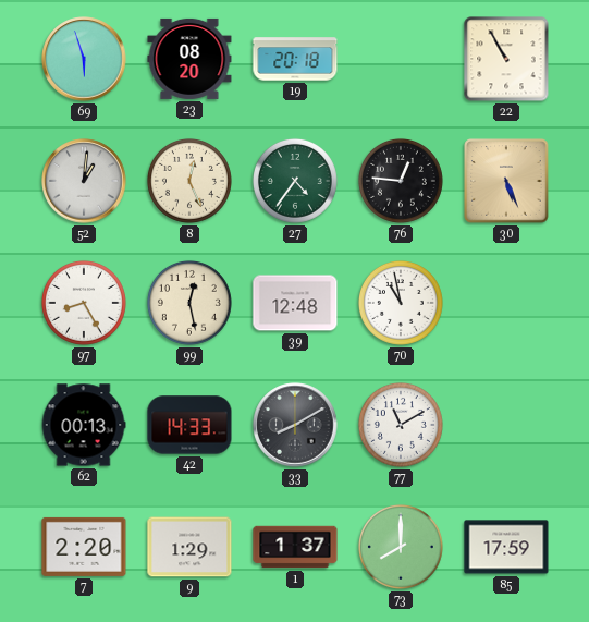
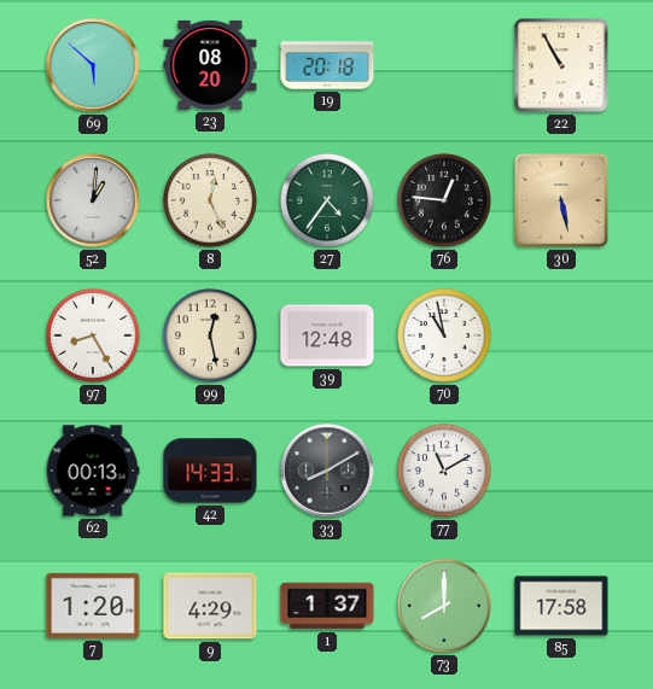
69: 5:57 -> 5:52 (93, 65)
30: 5:26 -> 5:28 (561, 200)
7: 2:20 -> 1:20 (93, 606)
9: 1:29 -> 4:29 (210, 606)
85: 17:59 -> 17:58 (561, 606)
